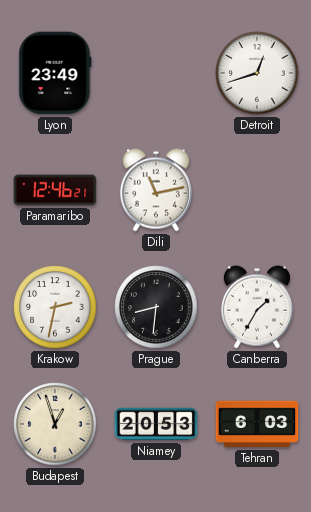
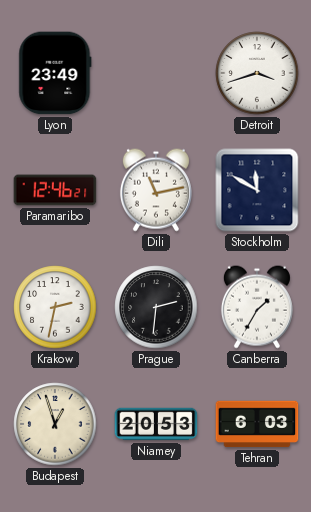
Detroit: 12:42 -> 3:42 (257, 73)
Stockholm: none -> 11:50 (257, 190)
Prague: 8:31 -> 2:31 (156, 307)
